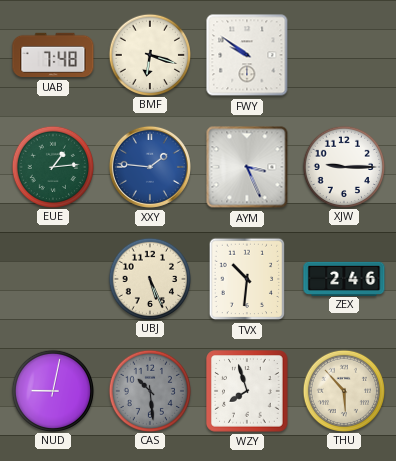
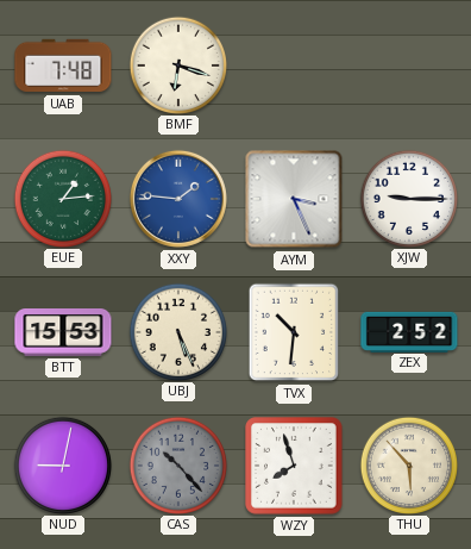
FWY: 9:51 -> none (247, 55)
BTT: none -> 15:53 (63, 333)
ZEX: 2:46 -> 2:52 (409, 331)
CAS: 10:29 -> 10:23 (177, 464)
